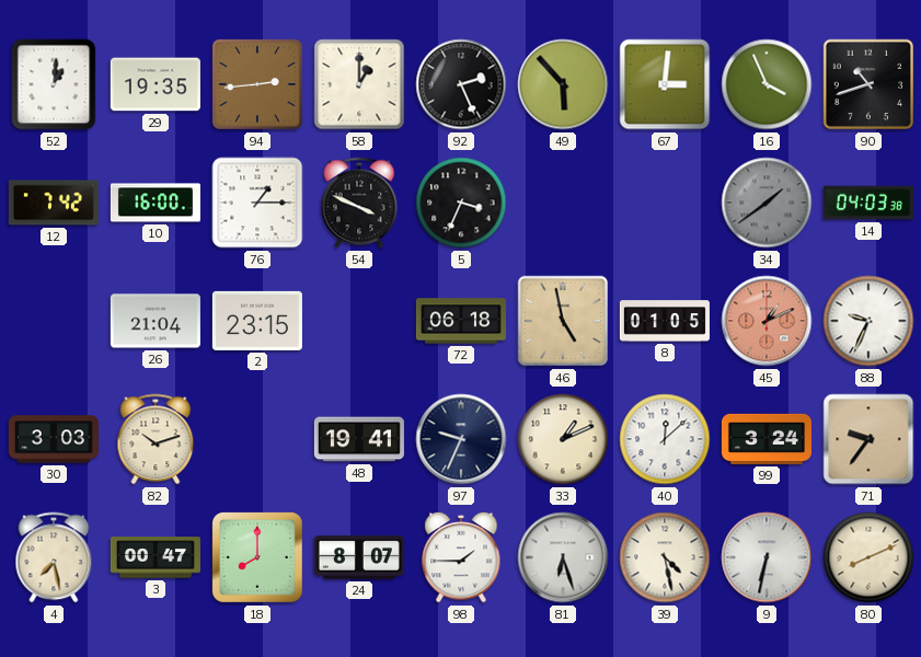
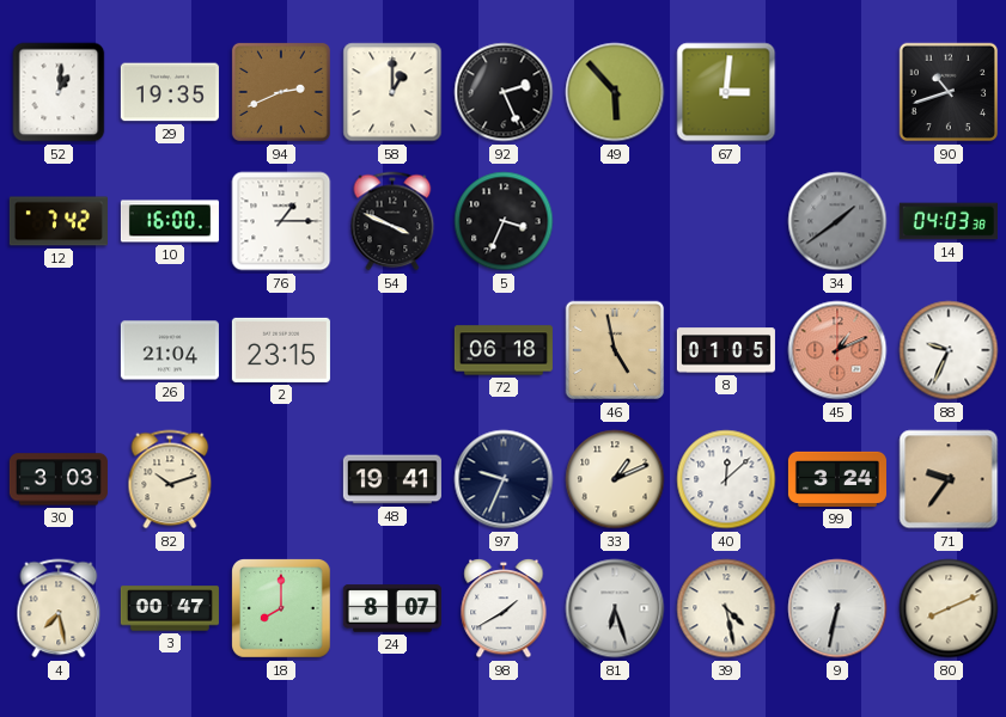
94: 2:44 -> 2:41 (281, 92)
16: 3:56 -> none (767, 84)
98: 1:45 -> 1:40 (504, 608)
